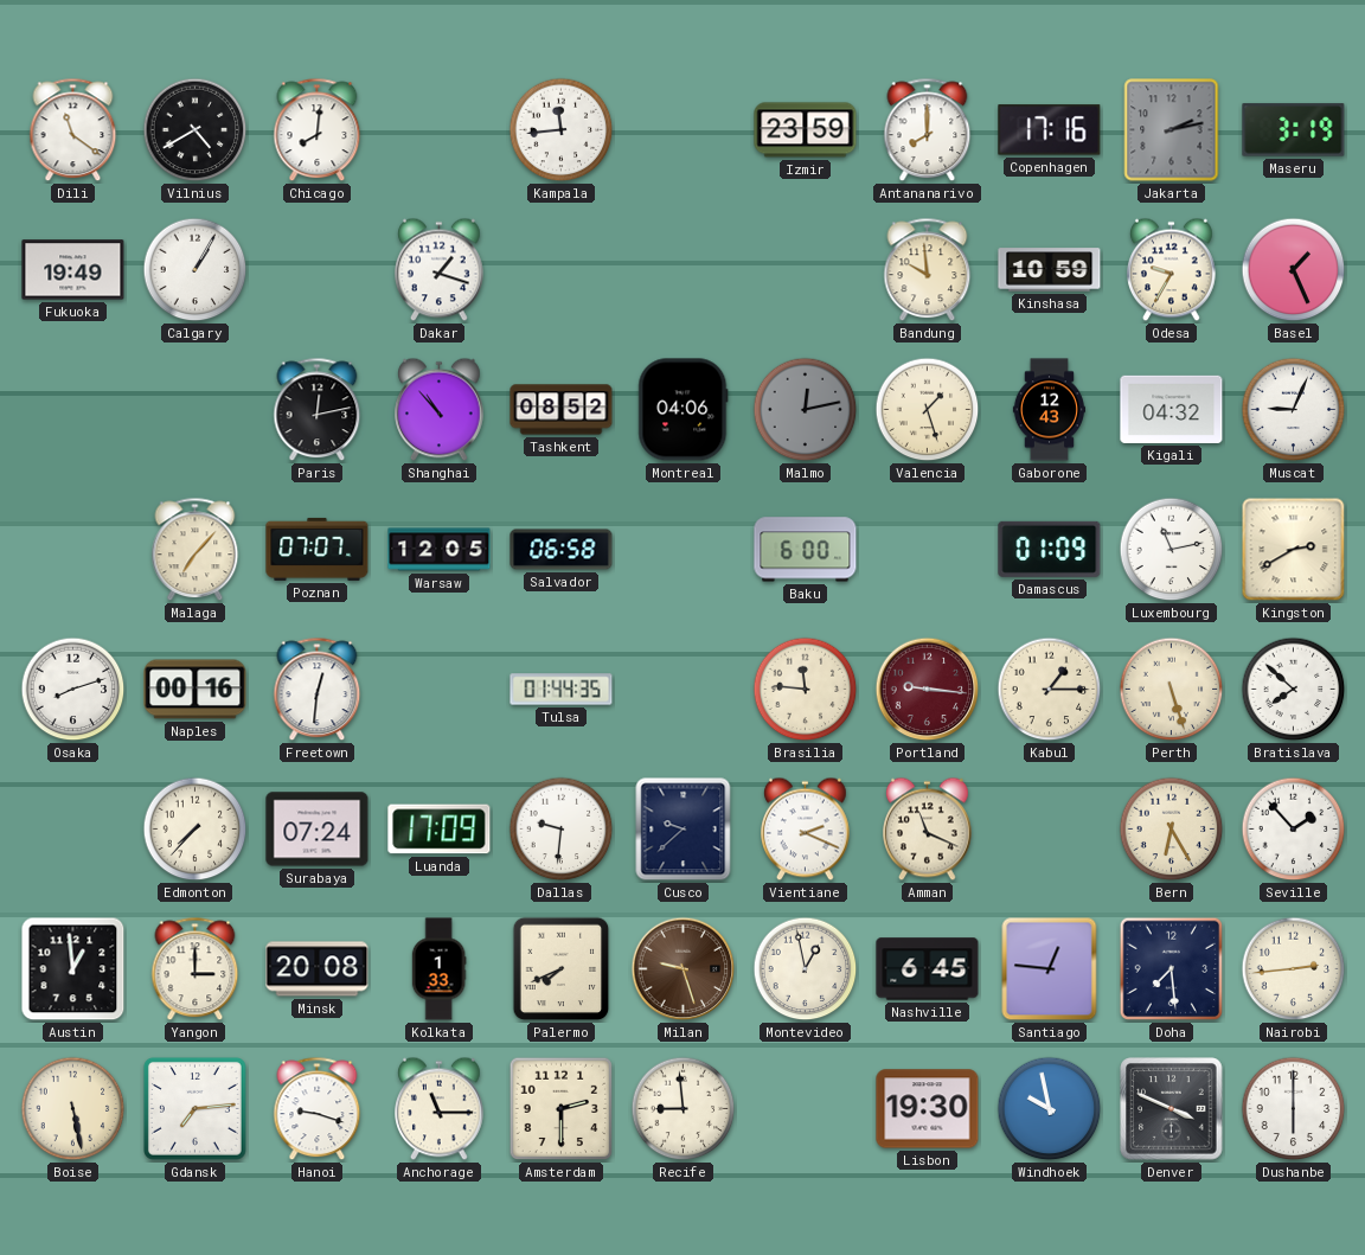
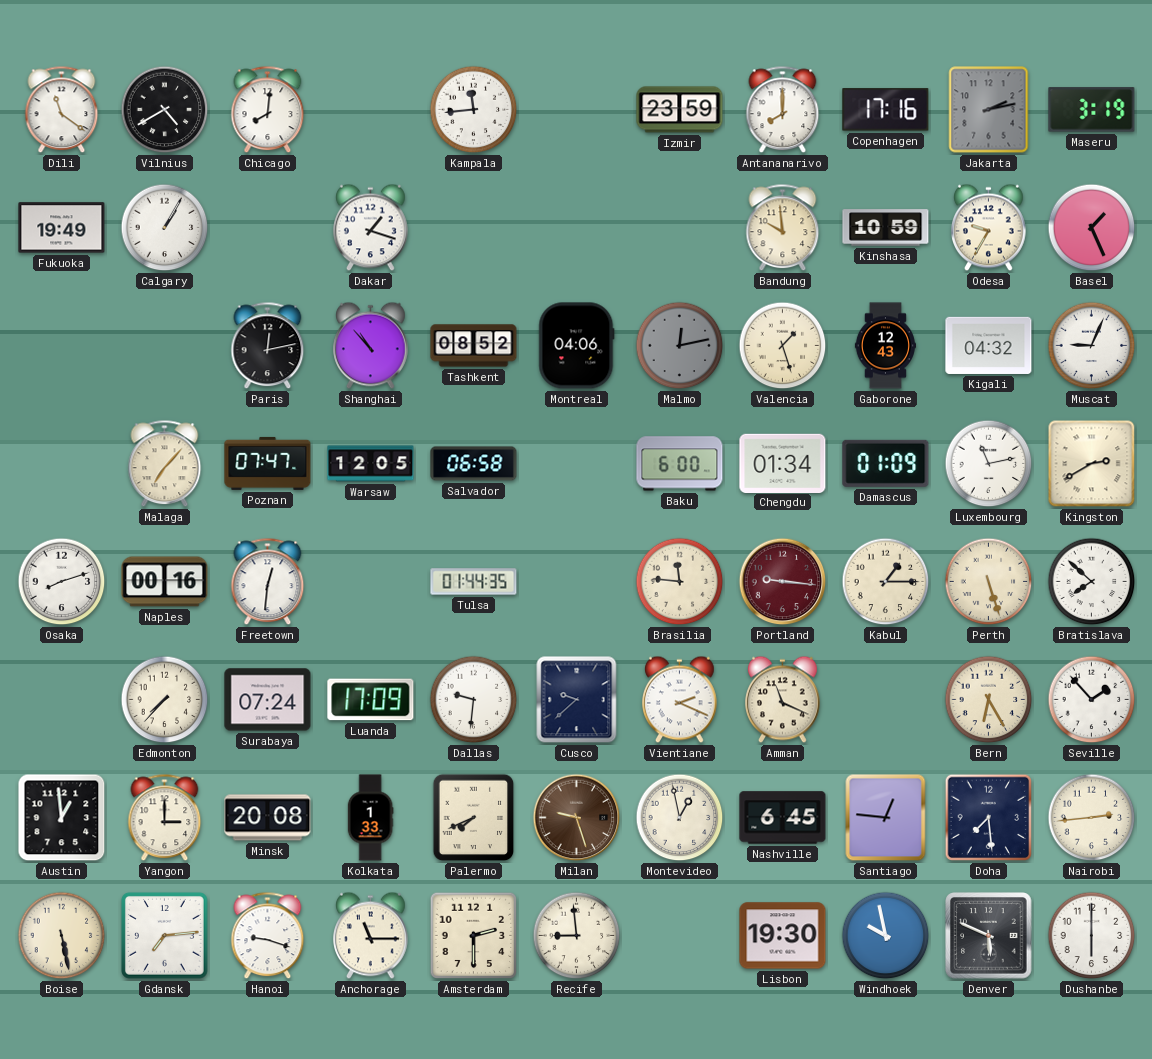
Poznan: 07:07 -> 07:47 (268, 463)
Chengdu: none -> 01:34 (783, 463)
Denver: 3:49 -> 5:49 (989, 936)
